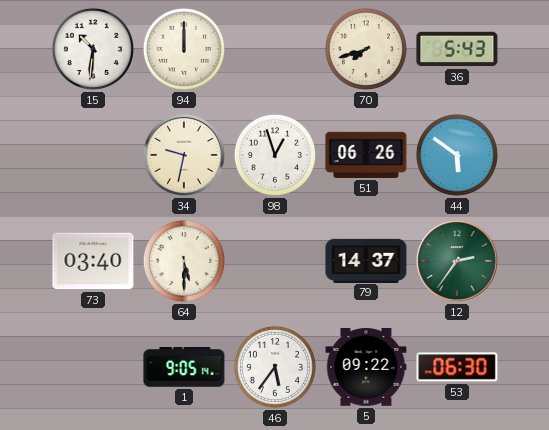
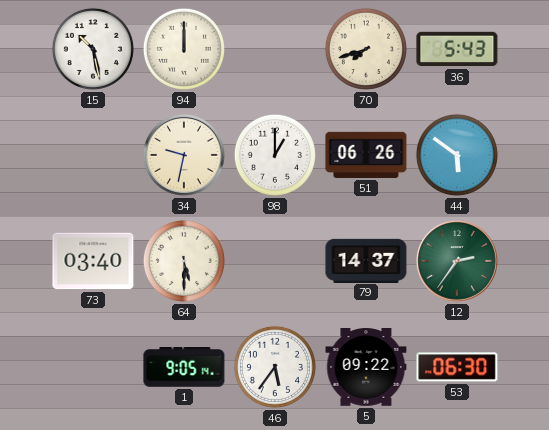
15: 10:31 -> 10:28 (93, 49)
98: 12:57 -> 1:00 (275, 155)
